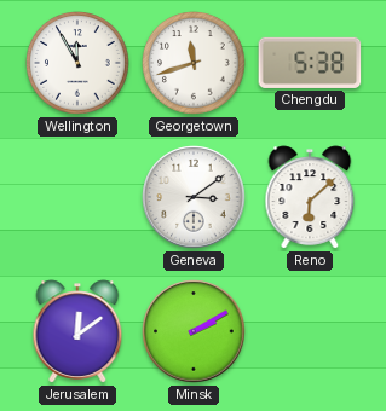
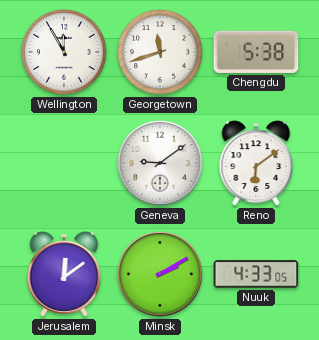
Geneva: 3:09 -> 9:09 (160, 163)
Reno: 6:08 -> 6:09 (256, 163)
Nuuk: none -> 4:33 (256, 274)
